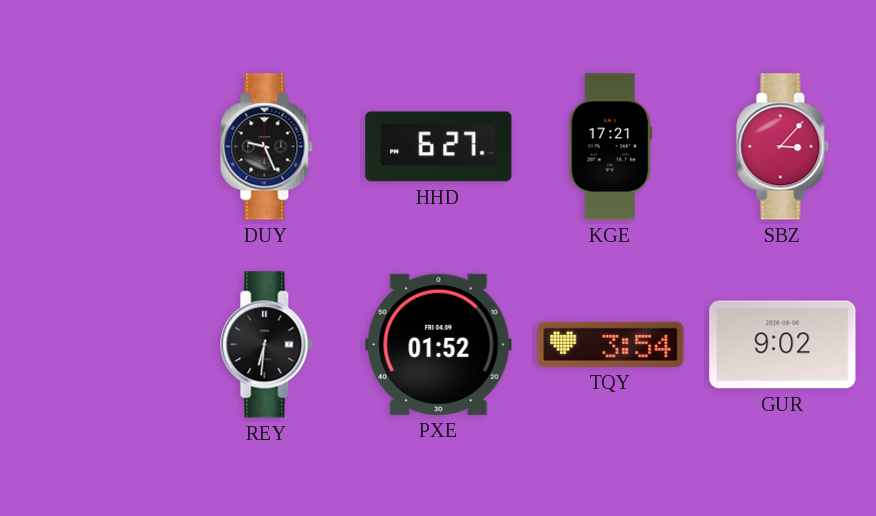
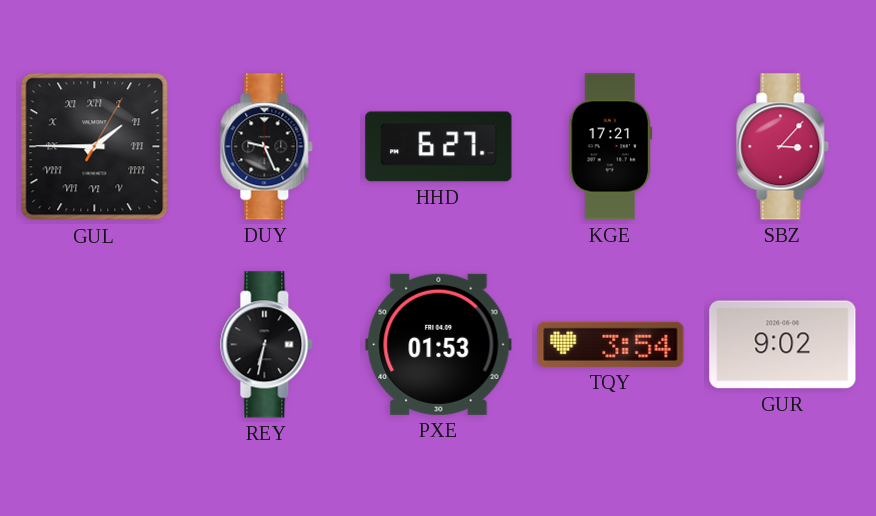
GUL: none -> 1:45 (95, 147)
REY: 6:31 -> 6:32 (267, 345)
PXE: 01:52 -> 01:53 (439, 344)
